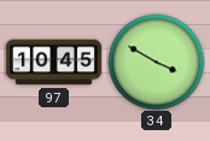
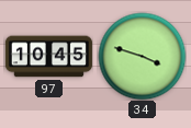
34: 3:50 -> 3:48 (142, 56)
